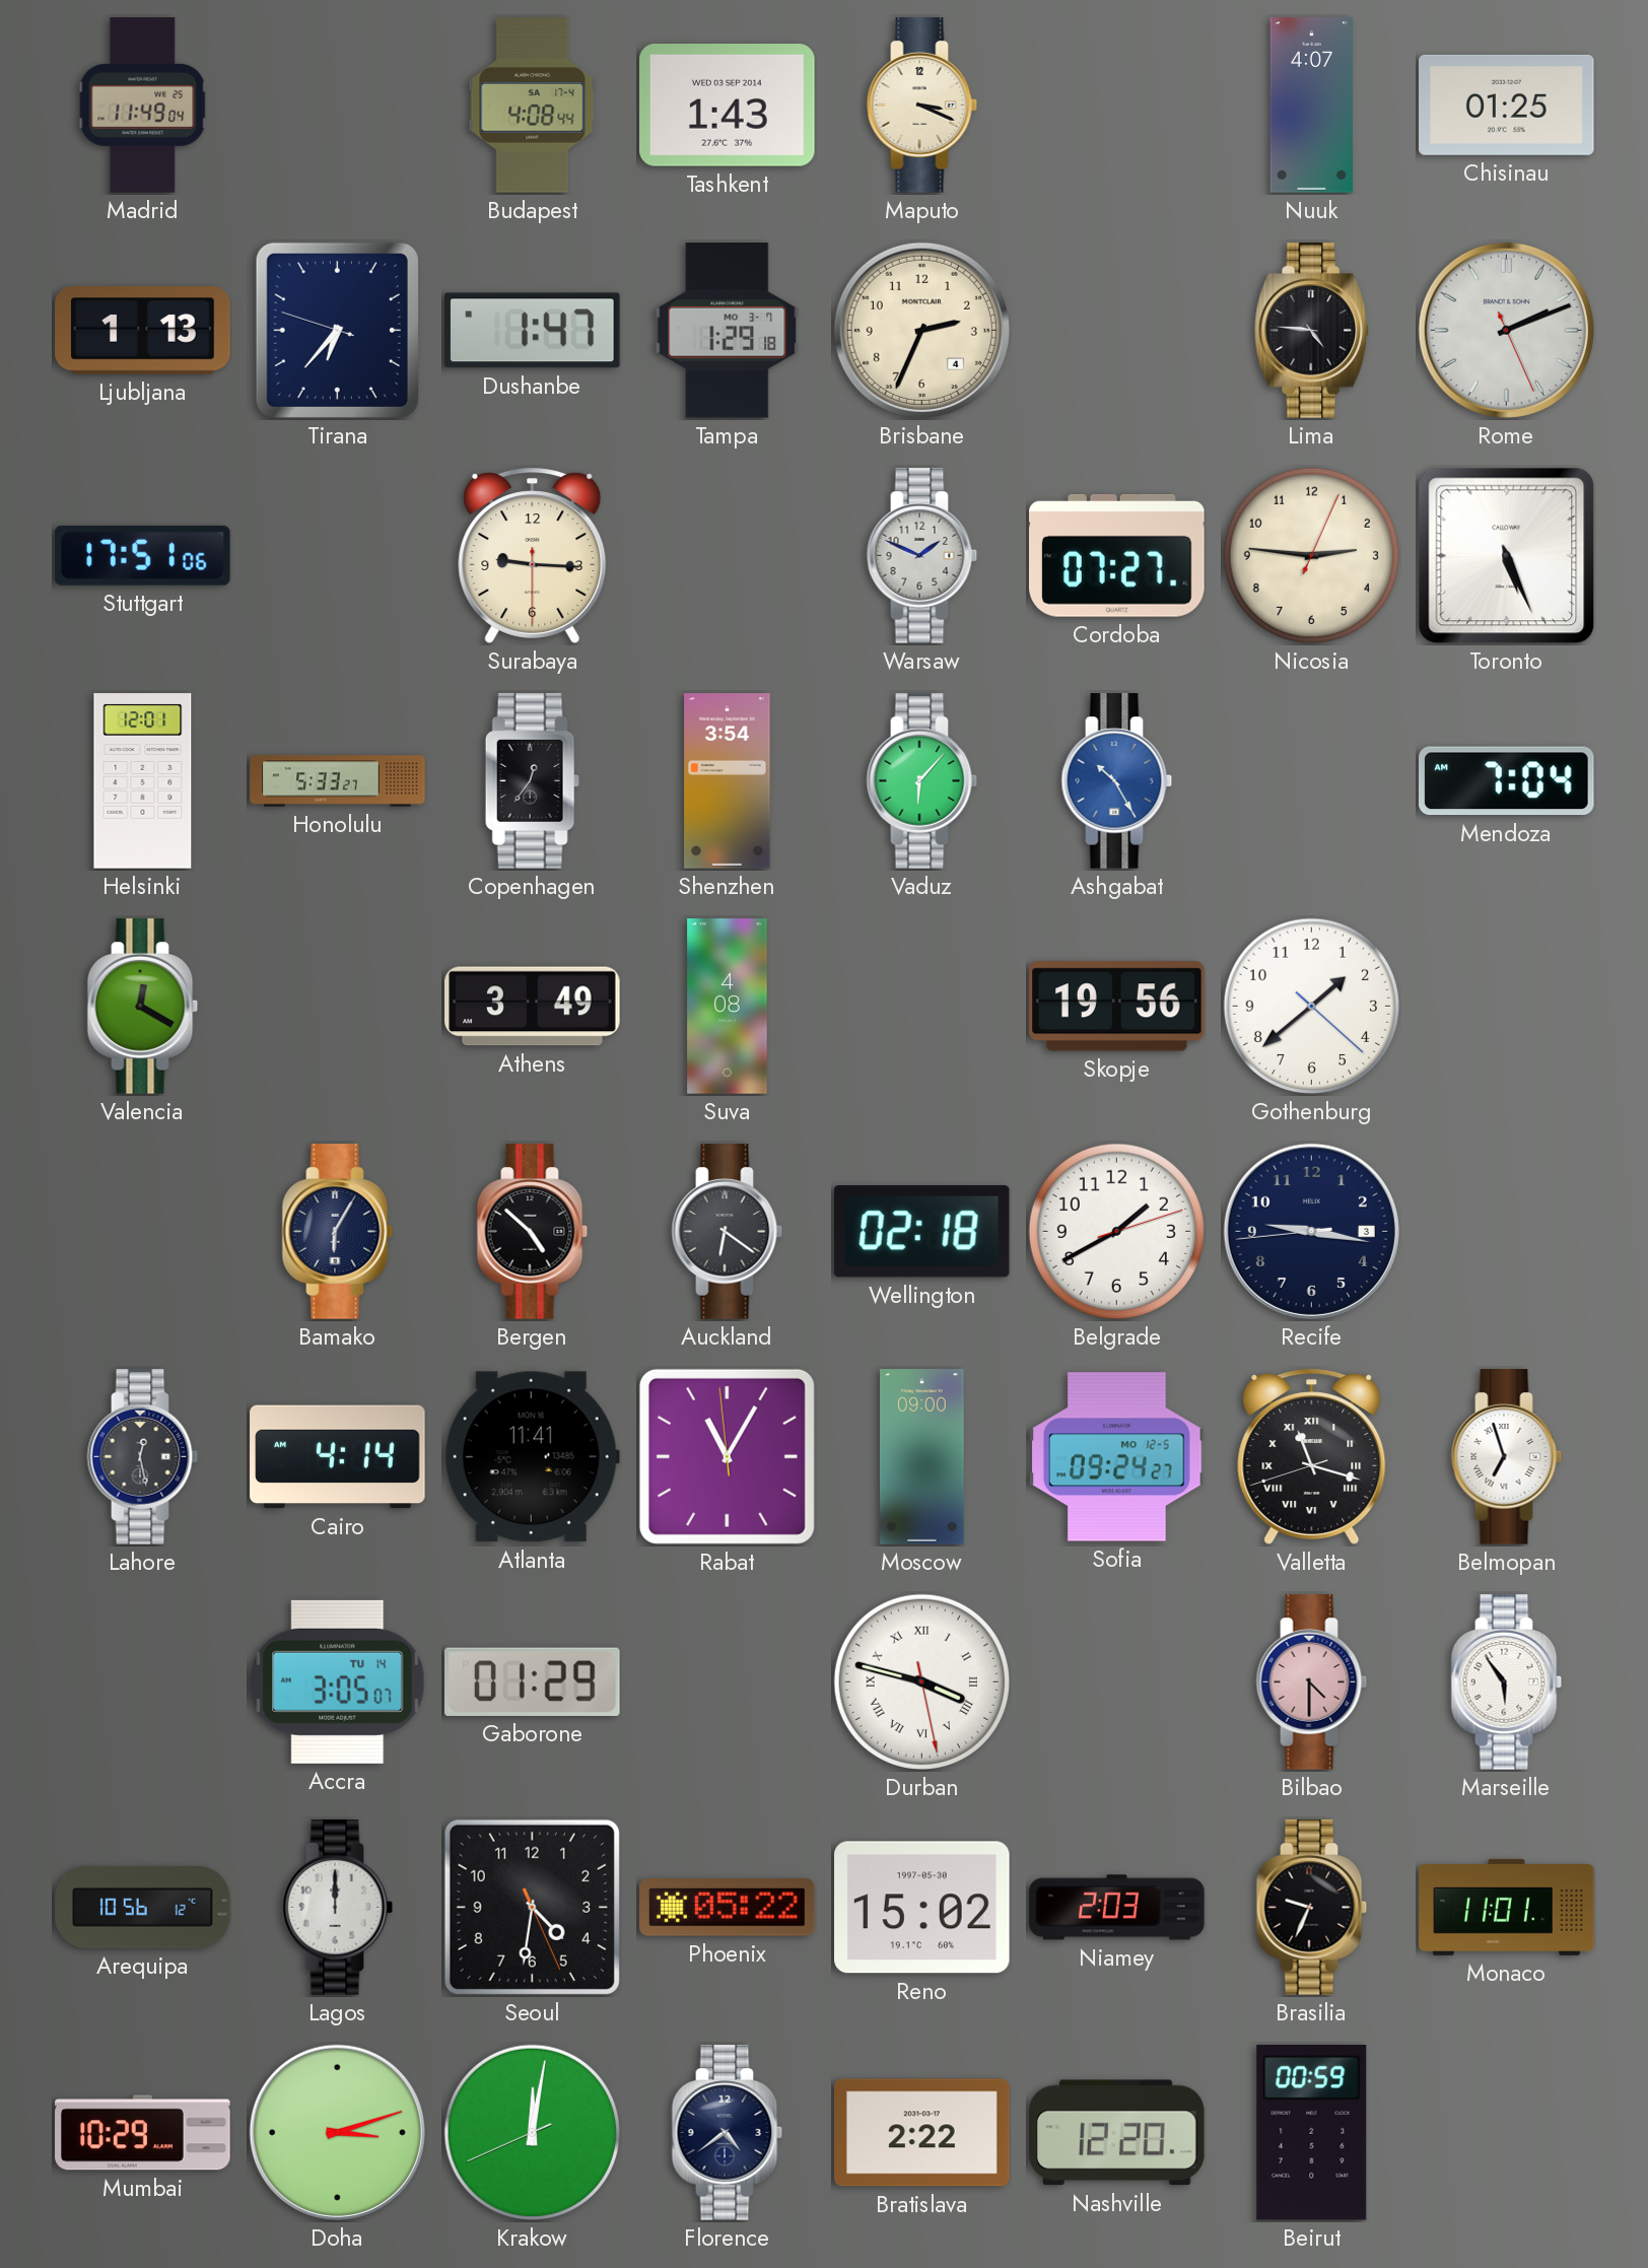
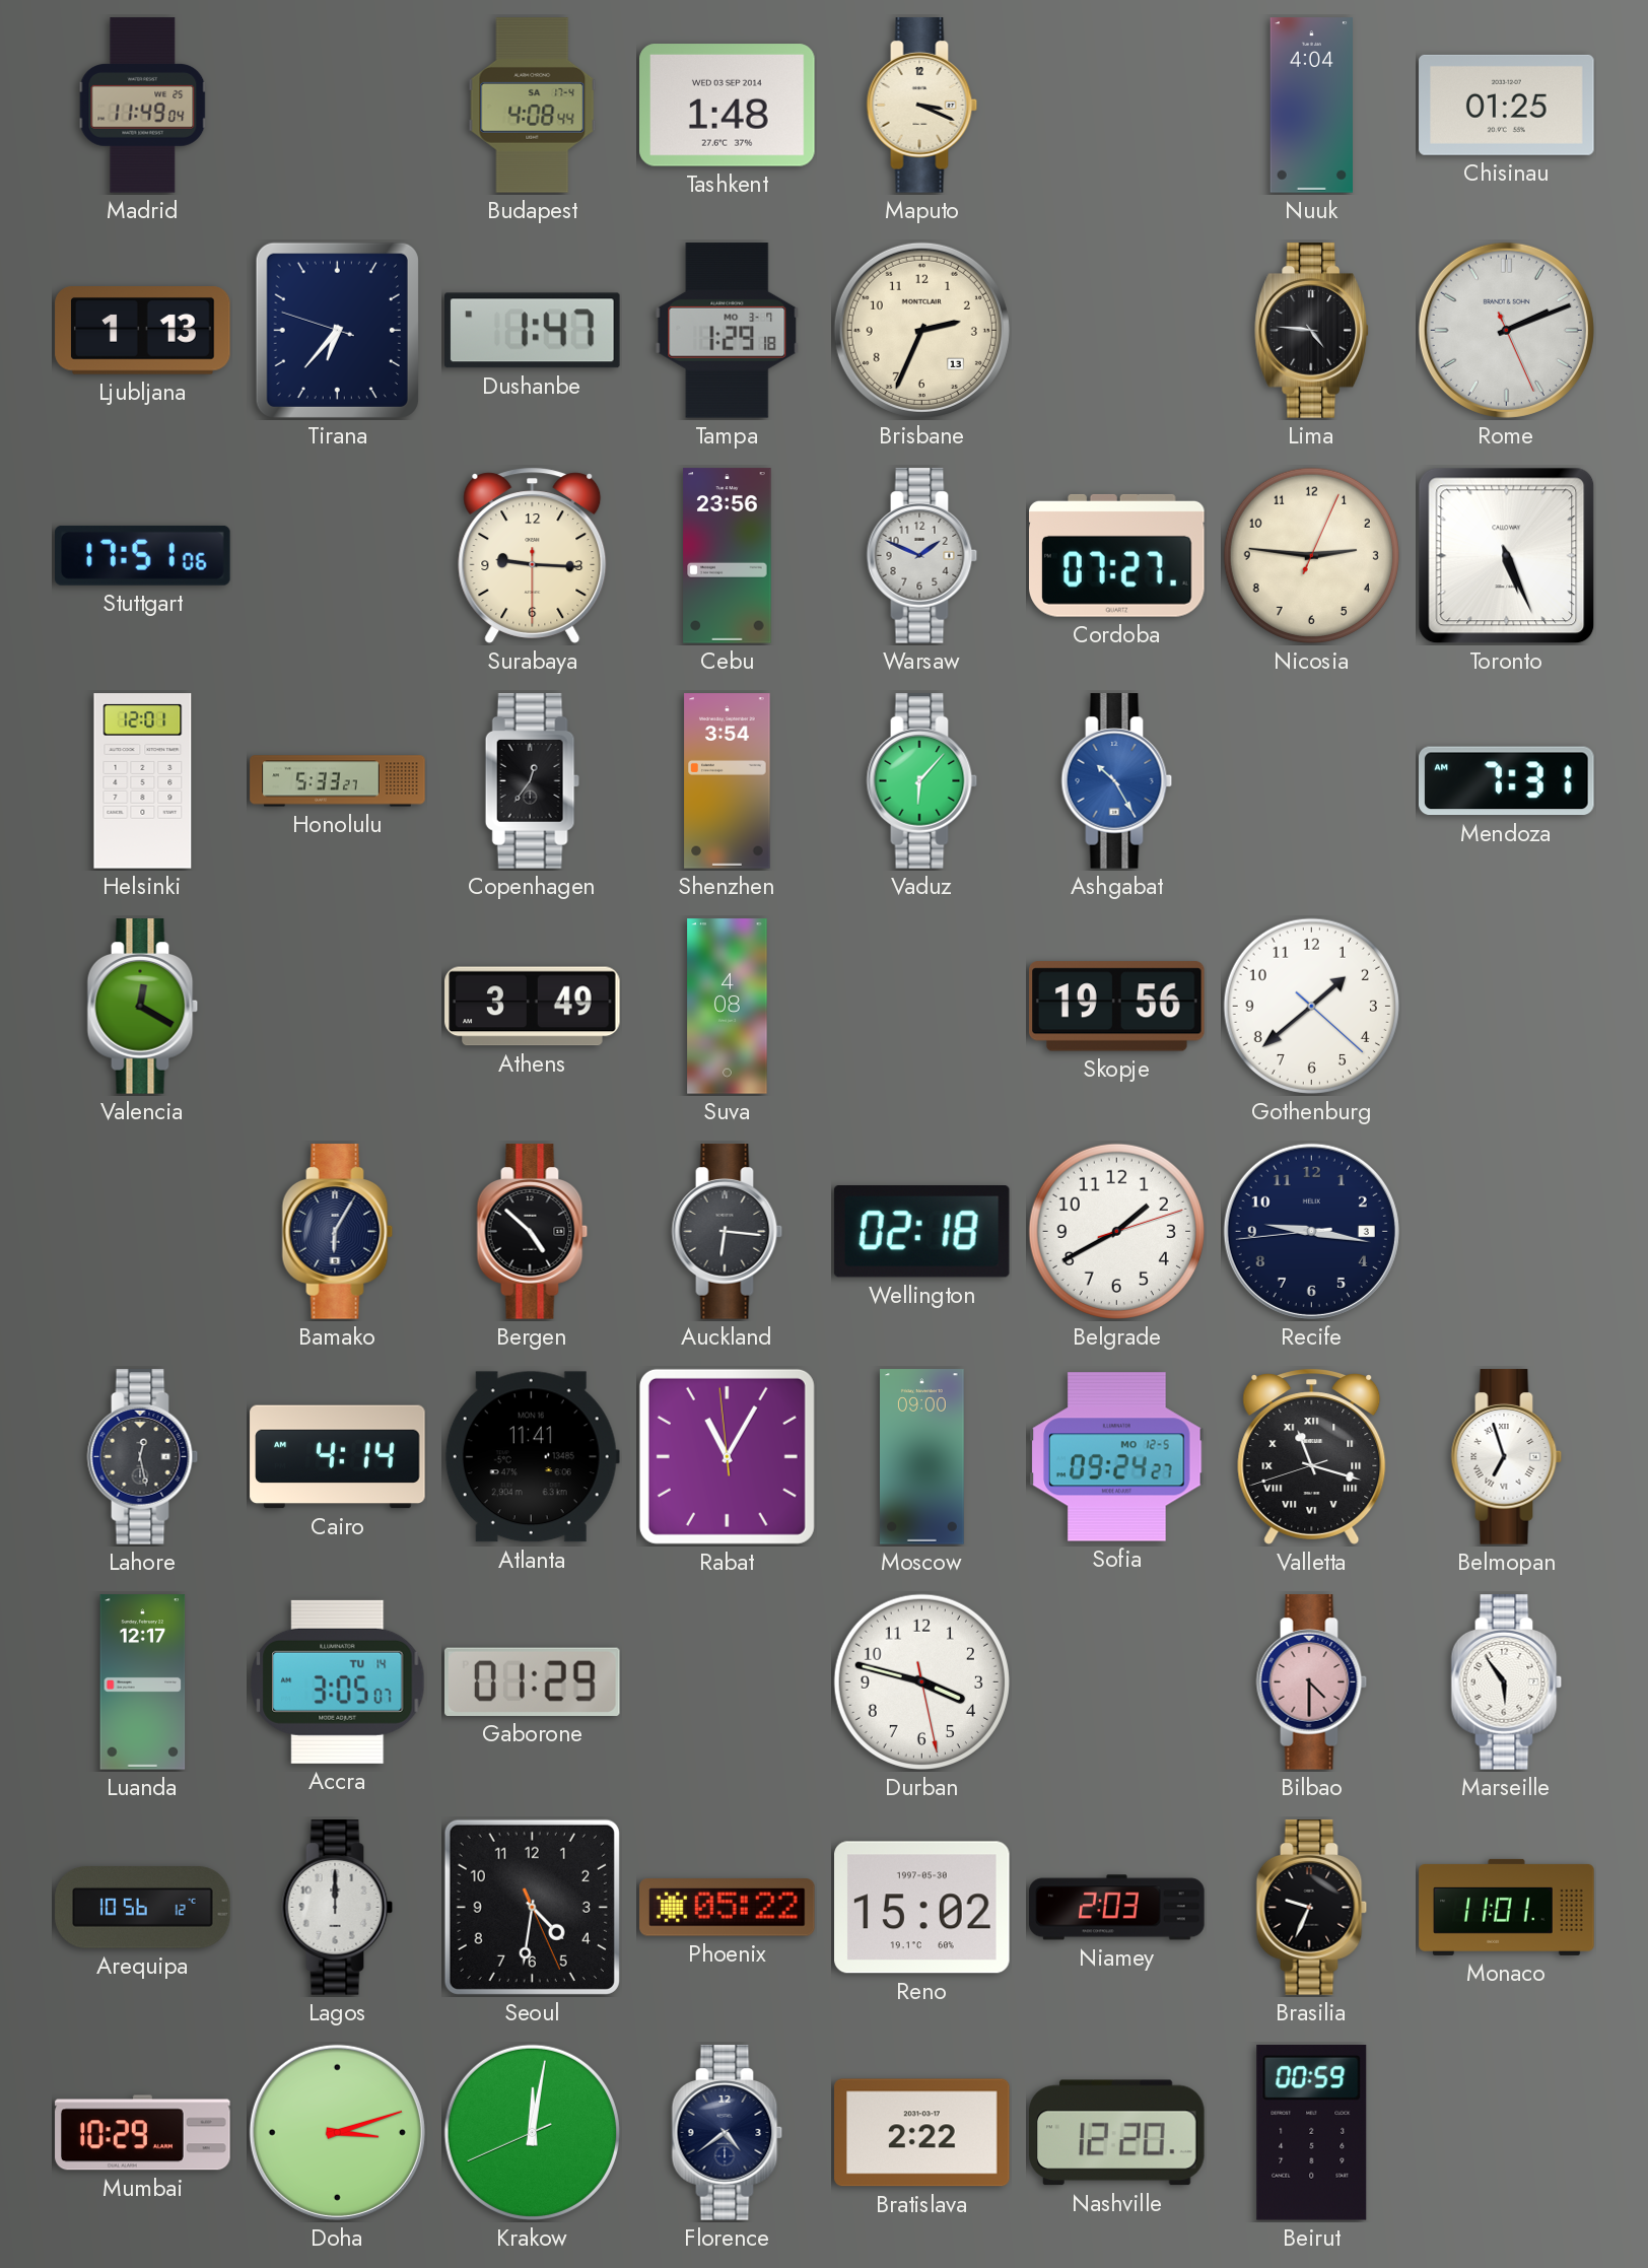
Tashkent: 1:43 -> 1:48 (728, 106)
Nuuk: 4:07 -> 4:04 (1311, 106)
Brisbane date: 4 -> 13 (921, 330)
Cebu: none -> 23:56 (728, 556)
Mendoza: 7:04 -> 7:31 (1507, 781)
Auckland: 6:21 -> 6:16 (728, 1232)
Luanda: none -> 12:17 (143, 1682)
Durban numerals: Roman -> Arabic (921, 1681)
